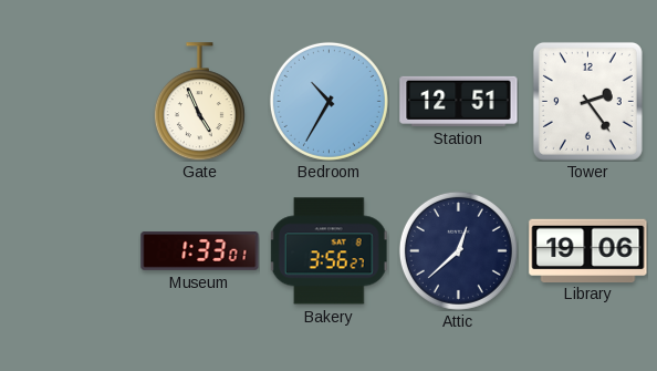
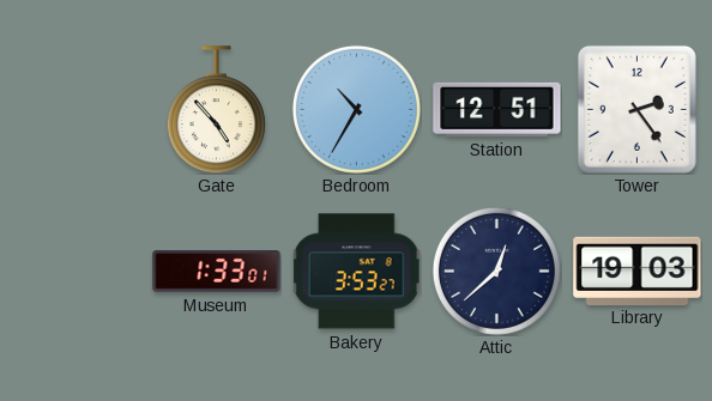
Gate: 4:56 -> 4:53 (216, 110)
Bakery: 3:56 -> 3:53 (356, 272)
Library: 19:06 -> 19:03 (638, 271)
